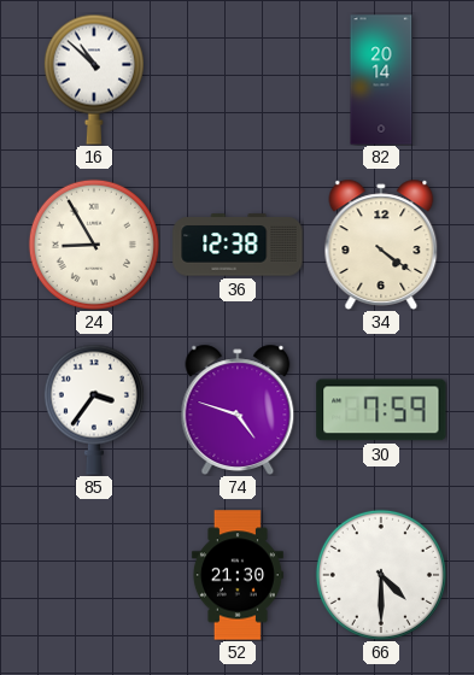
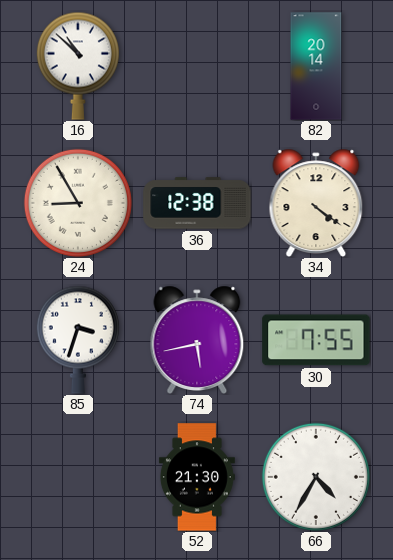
85: 3:36 -> 3:33 (78, 340)
74: 4:48 -> 5:43 (197, 340)
30: 7:59 -> 7:55 (316, 340)
66: 4:30 -> 4:35 (316, 477)
